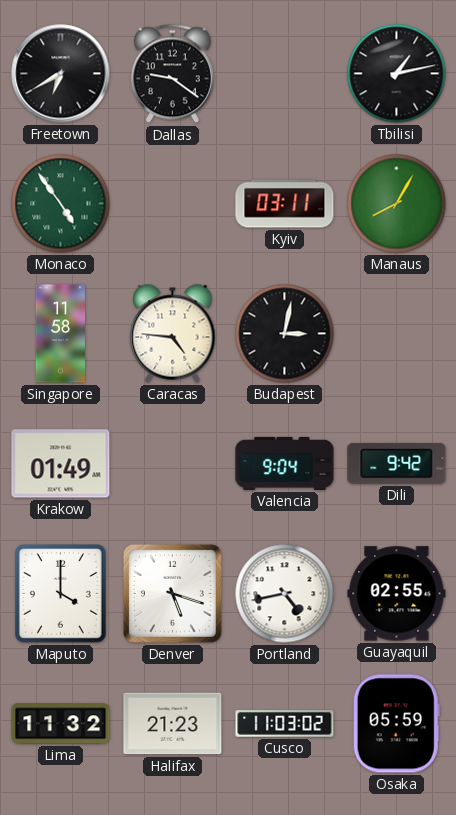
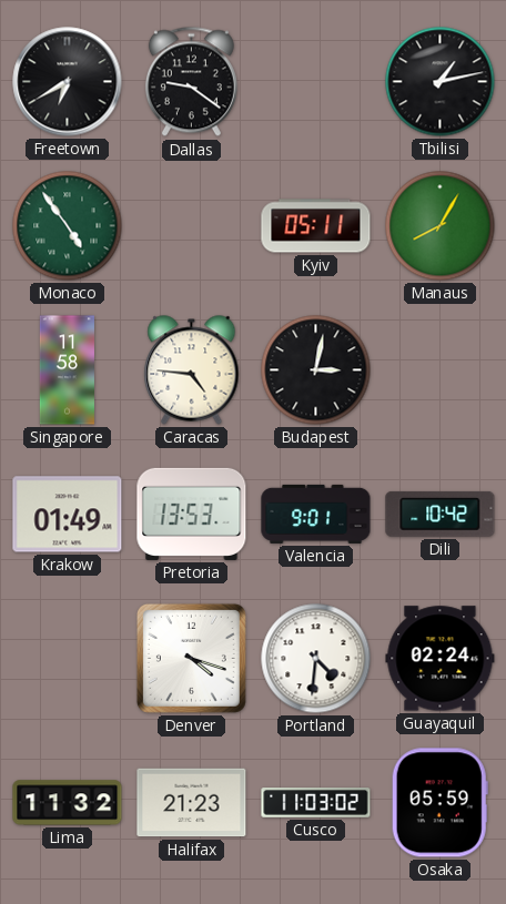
Kyiv: 03:11 -> 05:11 (316, 226)
Pretoria: none -> 13:53 (192, 514)
Valencia: 9:04 -> 9:01 (316, 514)
Dili: 9:42 -> 10:42 (441, 514)
Maputo: 4:00 -> none (61, 594)
Denver: 5:18 -> 4:18 (191, 658)
Portland: 4:43 -> 4:31 (316, 659)
Guayaquil: 02:55 -> 02:24 (441, 659)
